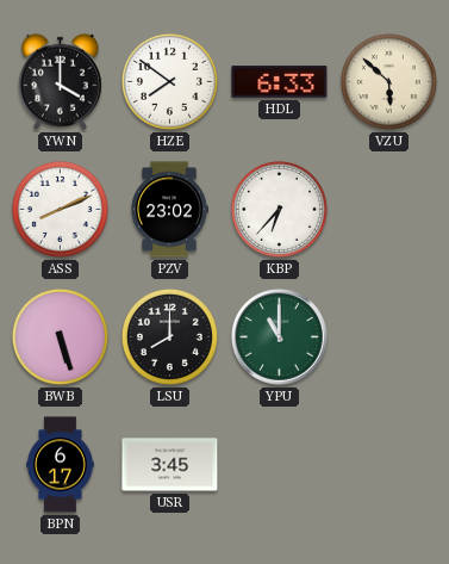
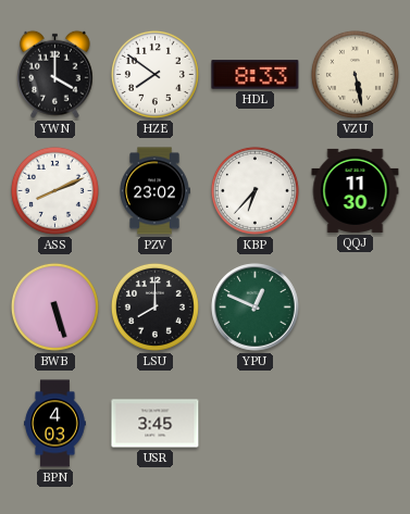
HDL: 6:33 -> 8:33 (256, 75)
VZU: 5:52 -> 5:28 (355, 74)
QQJ: none -> 11:30 (356, 190)
YPU: 11:00 -> 12:49 (256, 308)
BPN: 6:17 -> 4:03 (55, 424)
